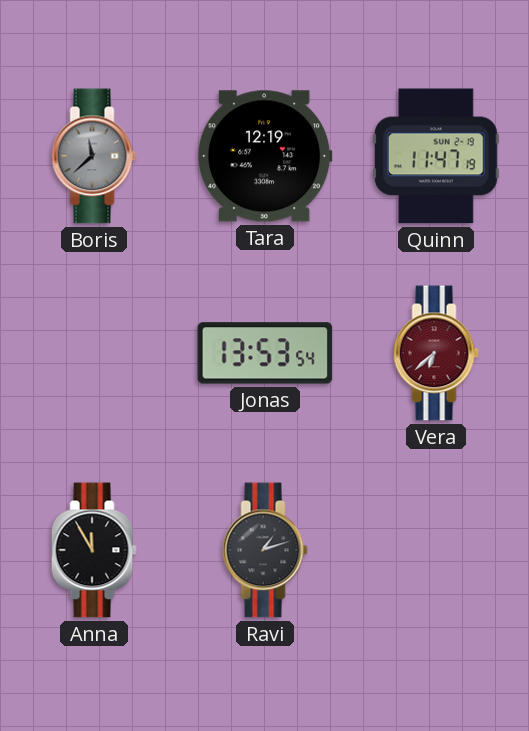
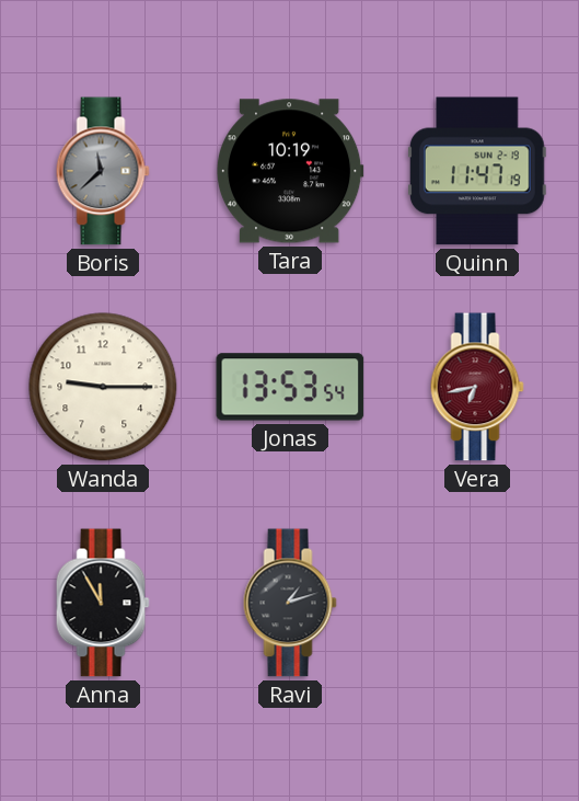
Tara: 12:19 -> 10:19 (290, 171)
Wanda: none -> 9:15 (103, 387)
Vera: 6:38 -> 6:43 (477, 387)
